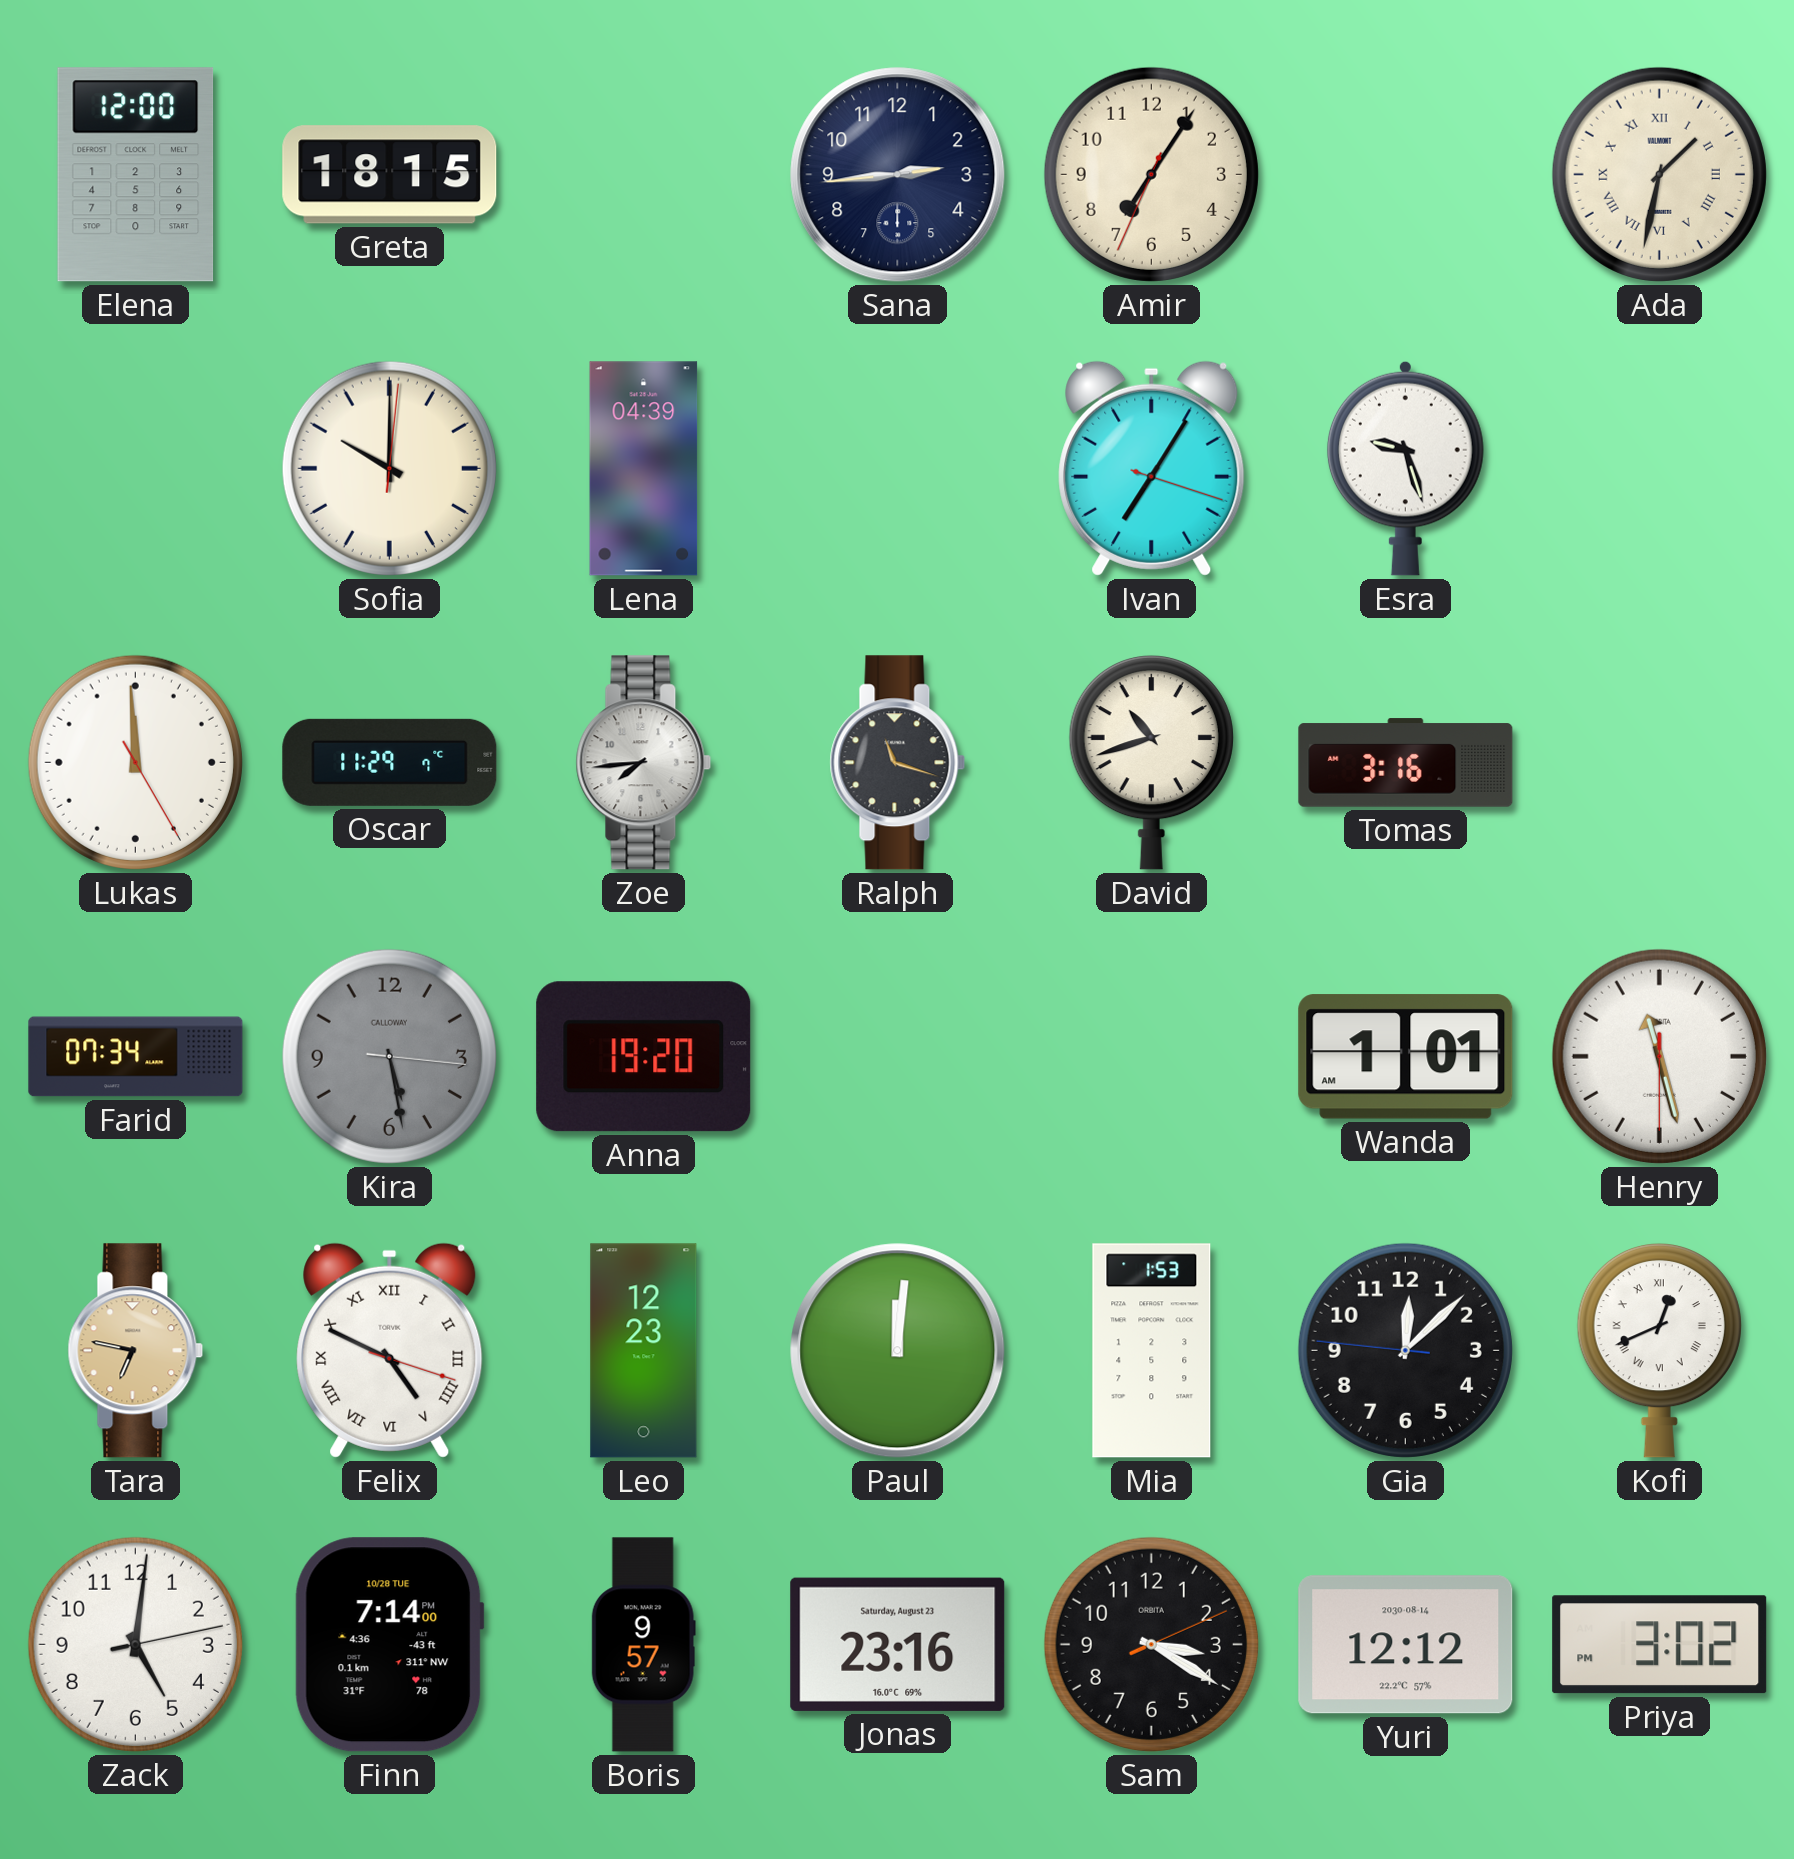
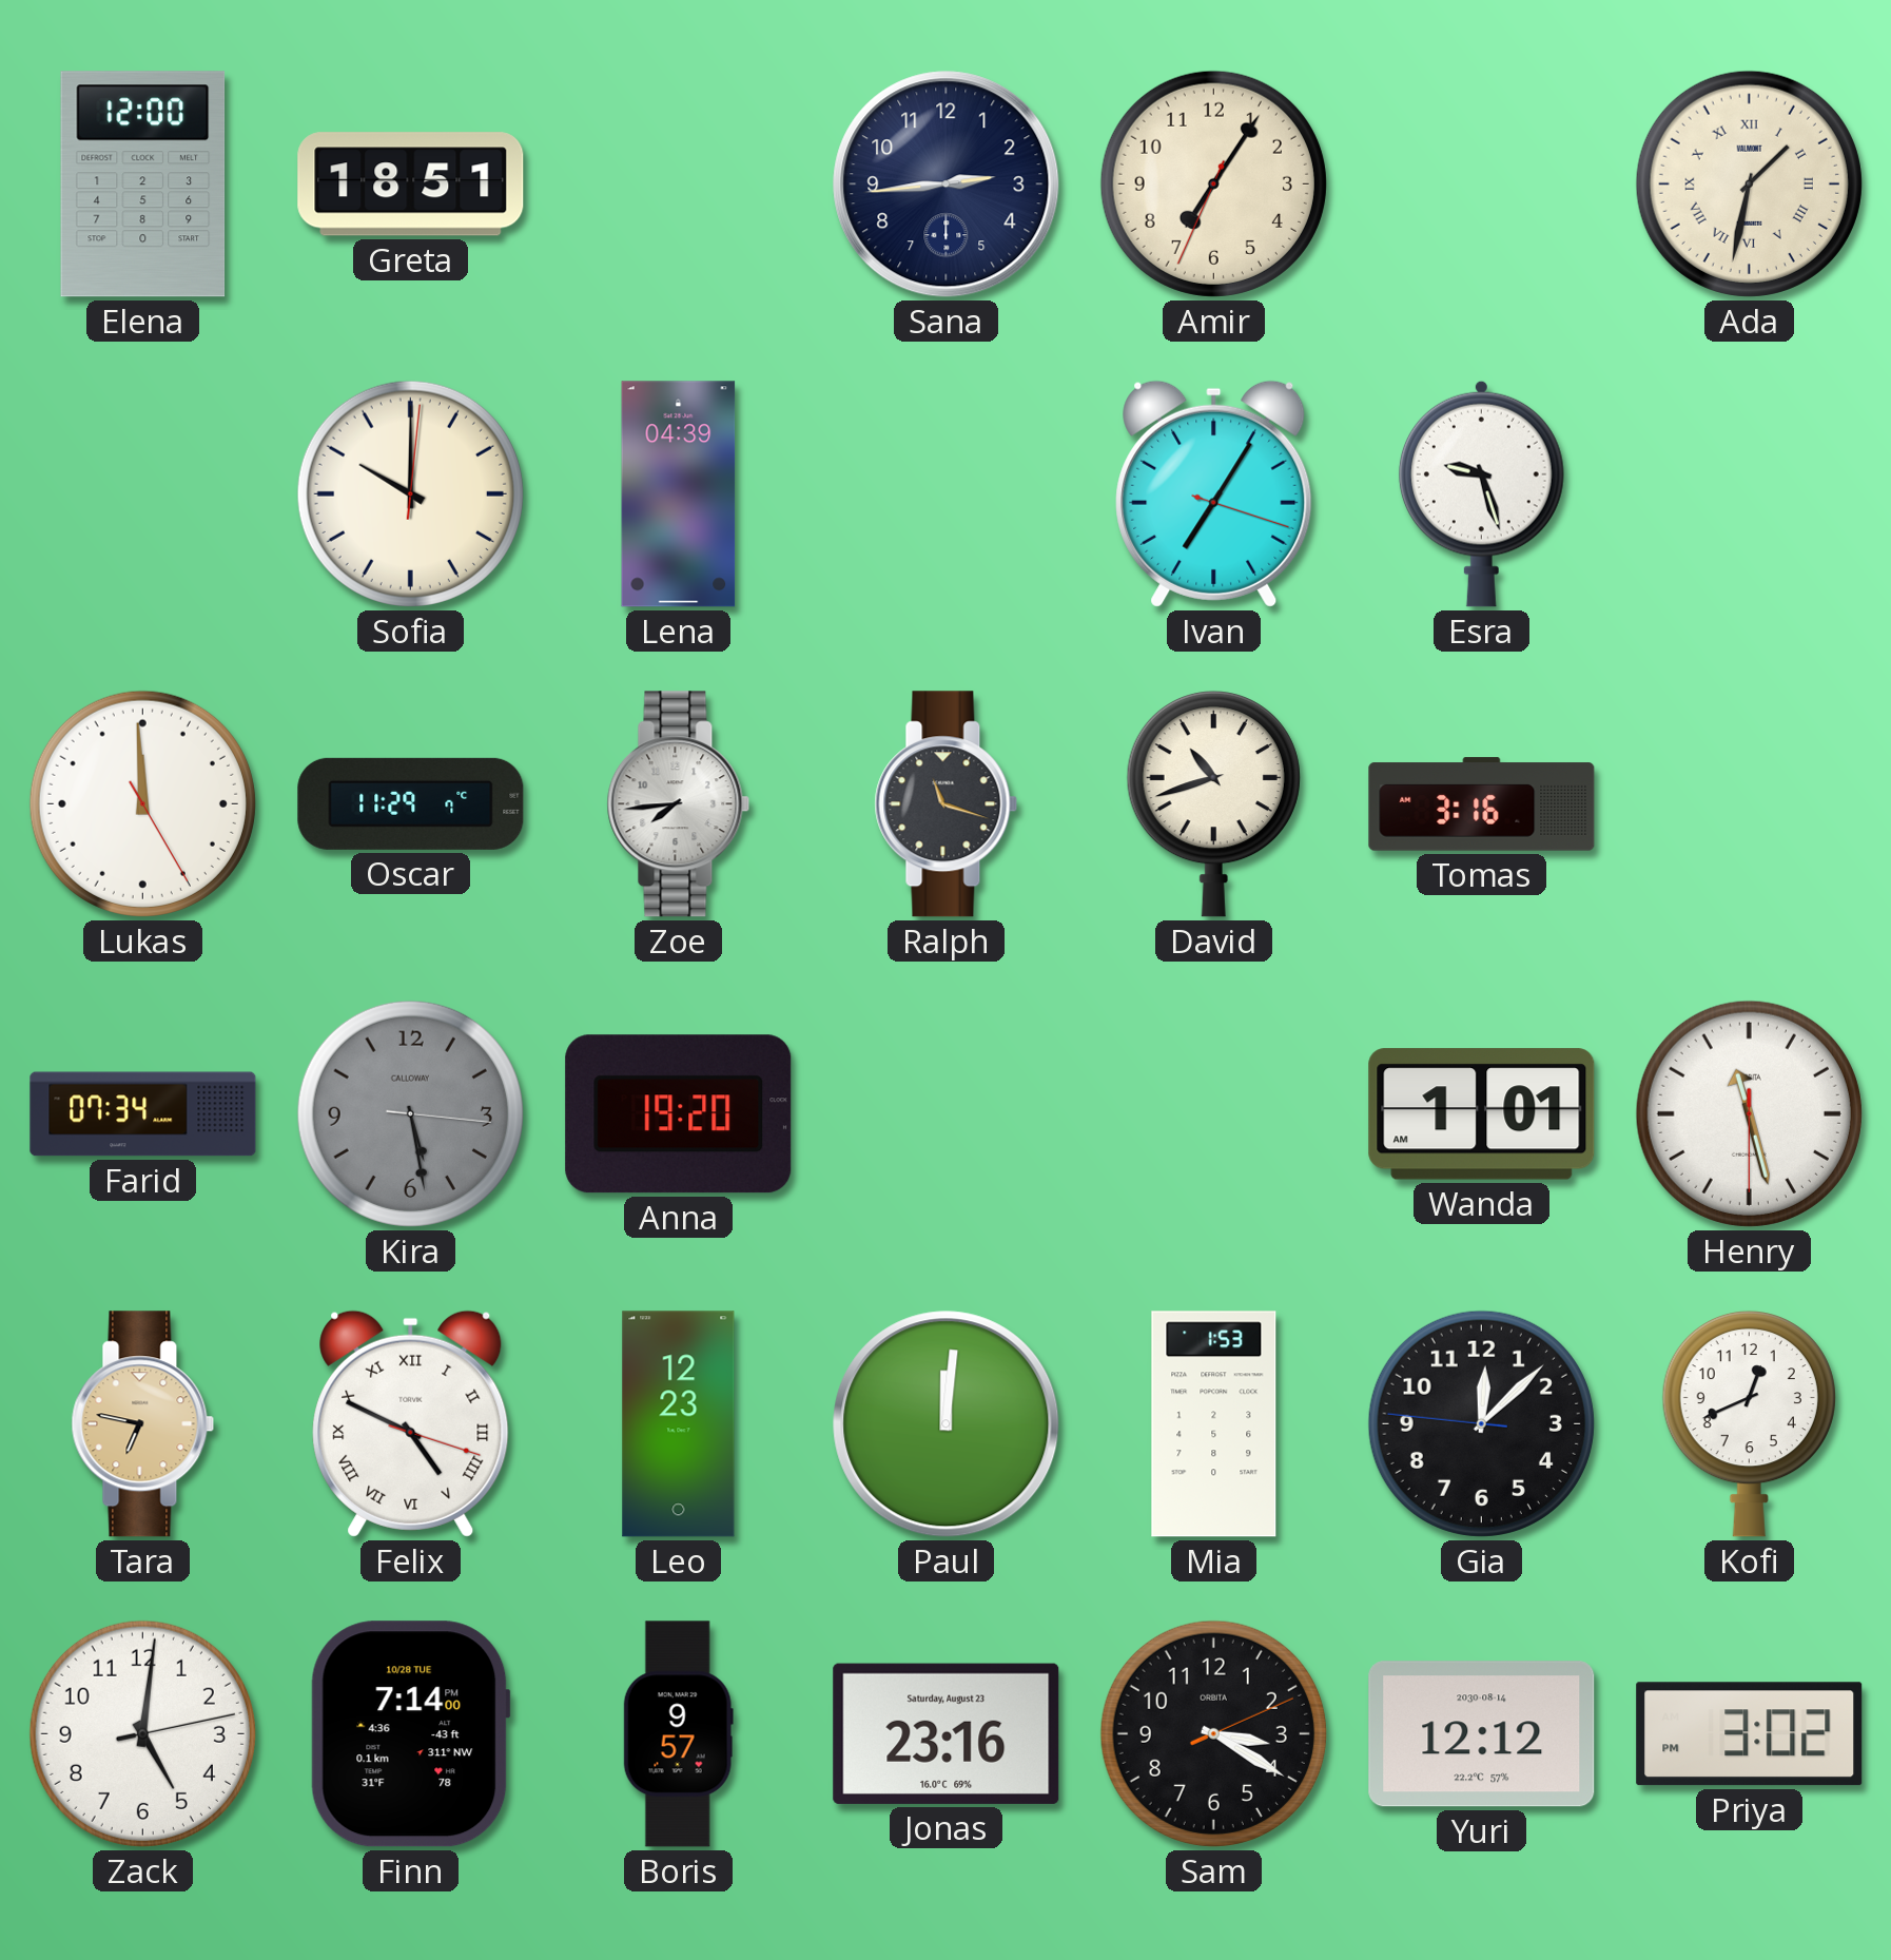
Greta: 18:15 -> 18:51 (411, 185)
Kofi numerals: Roman -> Arabic (1749, 1423)
